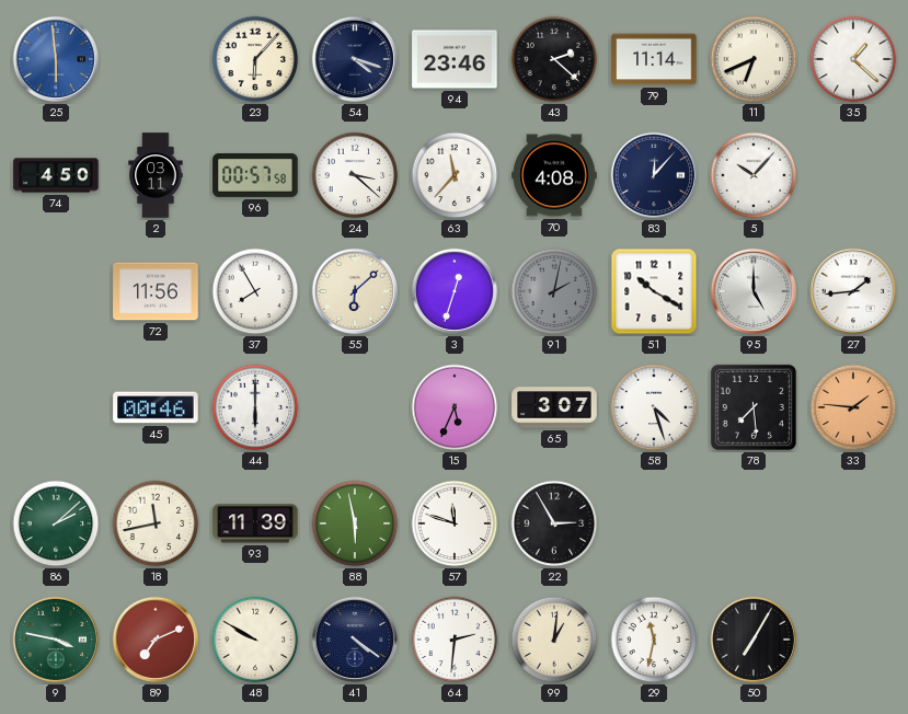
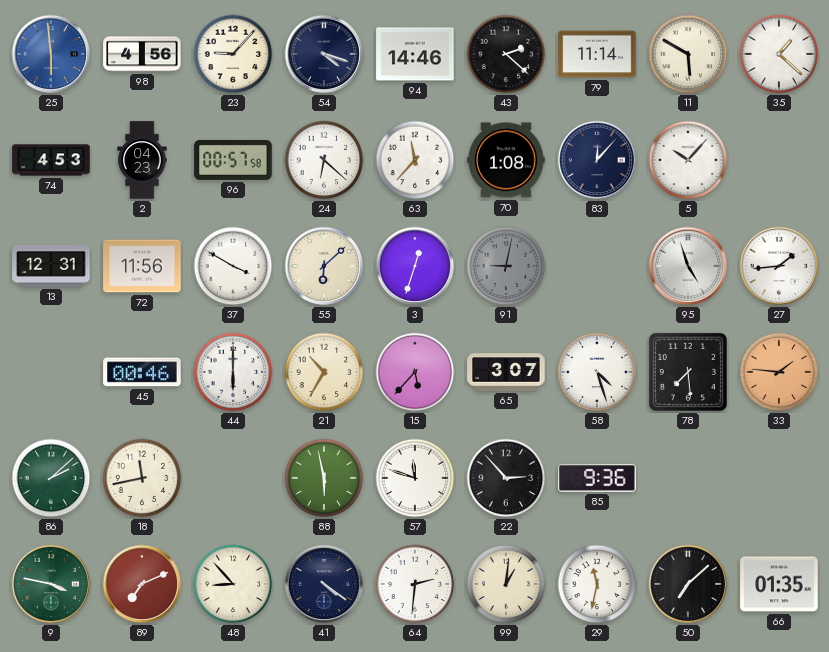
98: none -> 4:56 (142, 54)
23: 6:07 -> 9:07 (233, 54)
94: 23:46 -> 14:46 (415, 54)
11: 6:41 -> 5:50 (688, 54)
74: 4:50 -> 4:53 (51, 160)
2: 03:11 -> 04:23 (142, 160)
24: 3:22 -> 6:22 (324, 160)
70: 4:08 -> 1:08 (506, 160)
13: none -> 12:31 (51, 266)
37: 7:55 -> 3:50 (233, 266)
91: 2:02 -> 9:02 (506, 266)
51: 10:20 -> none (654, 291)
95: 5:00 -> 4:57 (688, 266)
21: none -> 10:35 (324, 372)
15: 5:34 -> 5:37 (415, 372)
93: 11:39 -> none (255, 523)
22: 2:55 -> 2:53 (506, 478)
85: none -> 9:36 (597, 478)
48: 9:50 -> 8:53 (233, 584)
50: 7:05 -> 7:08 (688, 584)
66: none -> 01:35 (779, 584)
